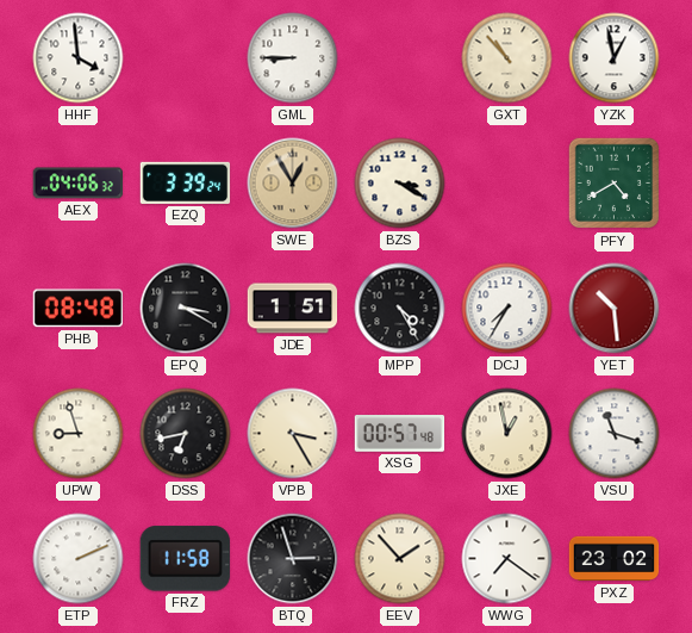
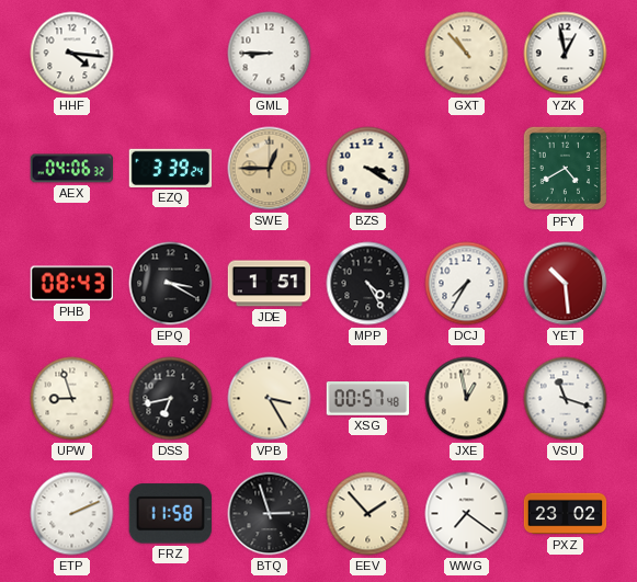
HHF: 3:59 -> 4:16 (72, 54)
SWE: 12:55 -> 12:45 (270, 169)
PHB: 08:48 -> 08:43 (71, 284)
